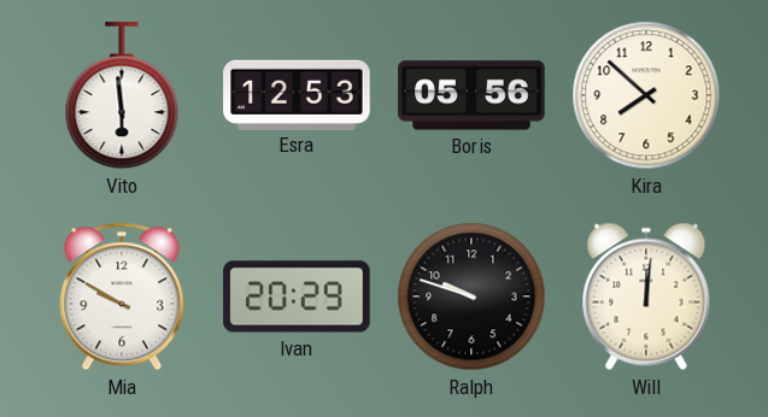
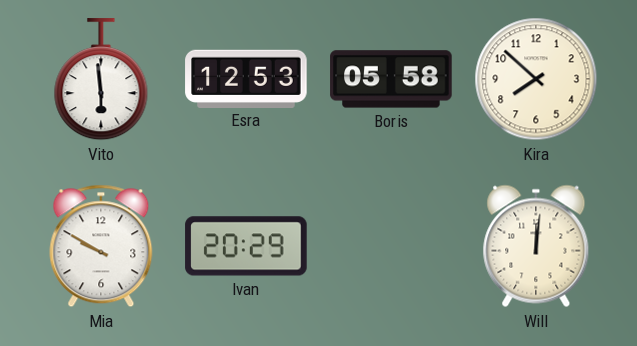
Boris: 05:56 -> 05:58 (391, 79)
Ralph: 9:48 -> none (471, 296)
